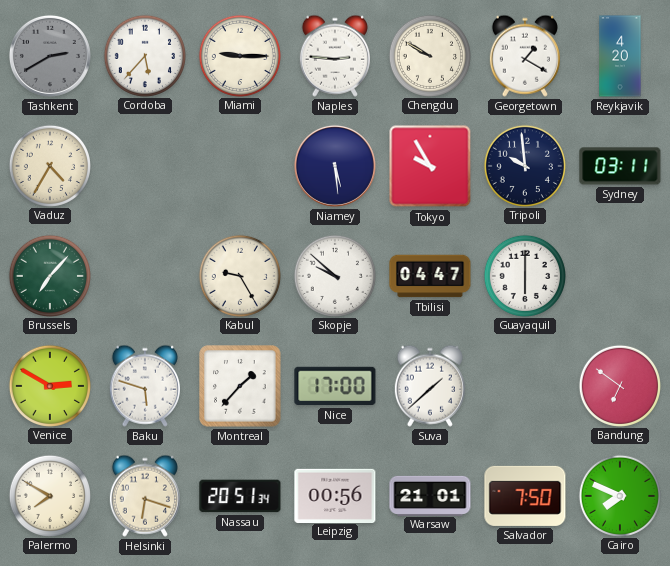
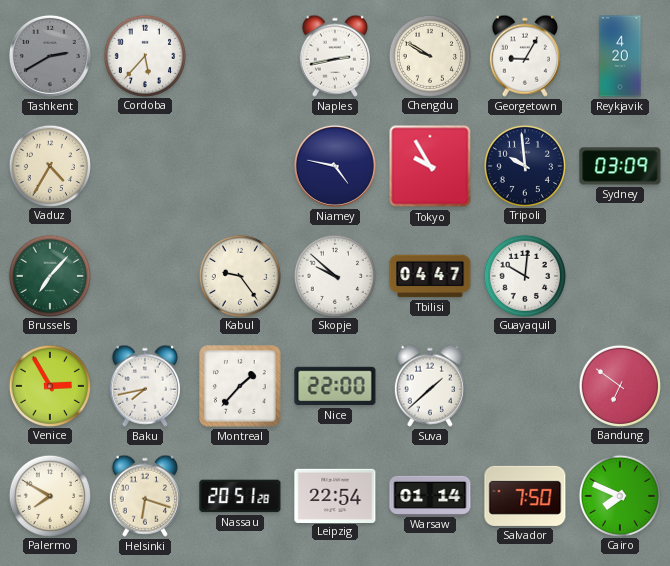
Miami: 9:15 -> none (239, 55)
Naples: 2:46 -> 2:43 (335, 56)
Georgetown: 1:20 -> 9:05 (525, 56)
Niamey: 5:29 -> 4:47 (335, 166)
Sydney: 03:11 -> 03:09 (620, 166)
Kabul: 9:25 -> 9:24 (239, 275)
Guayaquil: 6:00 -> 10:01 (524, 275)
Venice: 2:50 -> 2:55 (49, 385)
Baku: 5:48 -> 7:43 (145, 386)
Nice: 17:00 -> 22:00 (335, 386)
Nassau: 20:51:34 -> 20:51:28 (240, 496)
Leipzig: 00:56 -> 22:54 (335, 495)
Warsaw: 21:01 -> 01:14 (430, 495)
